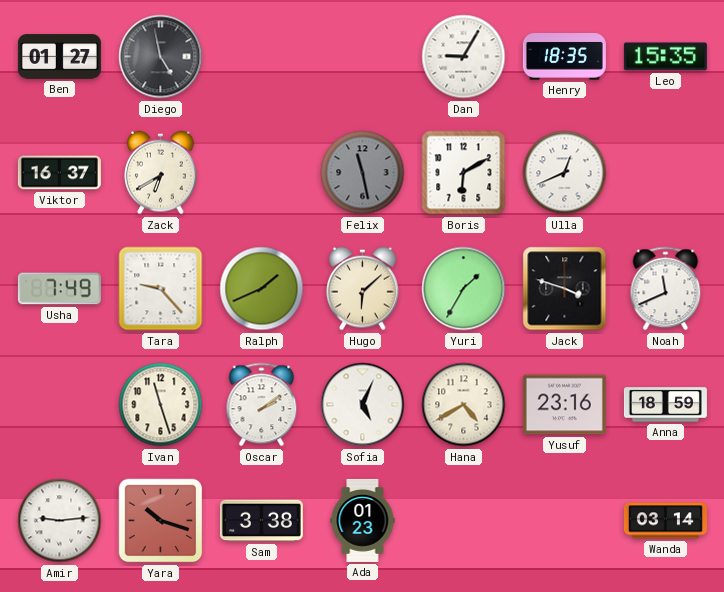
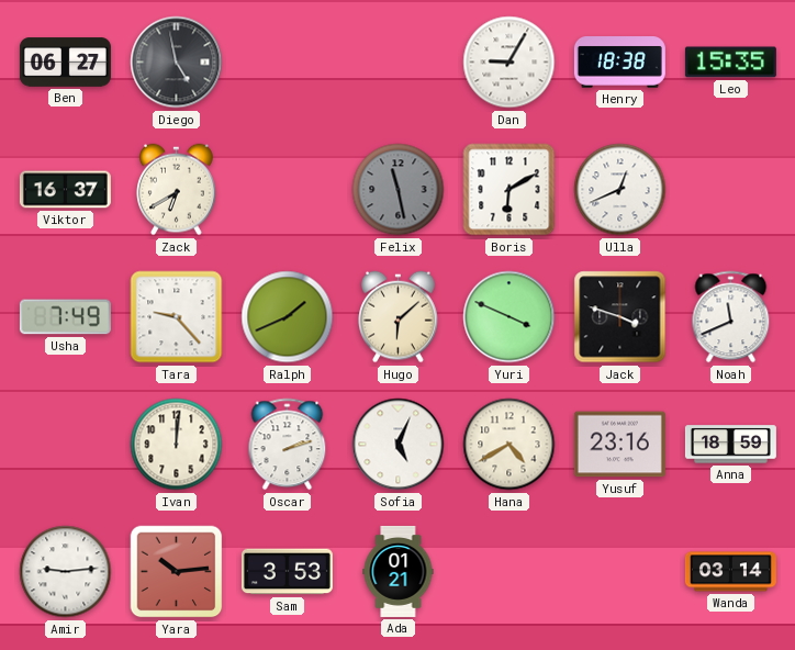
Ben: 01:27 -> 06:27 (65, 63)
Henry: 18:35 -> 18:38 (619, 63)
Yuri: 1:35 -> 3:49 (510, 317)
Ivan: 11:27 -> 12:01 (177, 445)
Oscar: 2:09 -> 2:12 (288, 445)
Yara: 10:18 -> 10:14 (177, 572)
Sam: 3:38 -> 3:53 (287, 572)
Ada: 01:23 -> 01:21 (399, 571)
